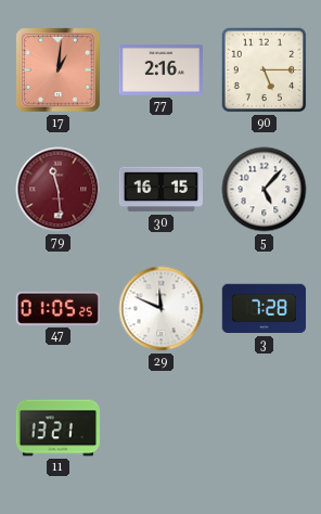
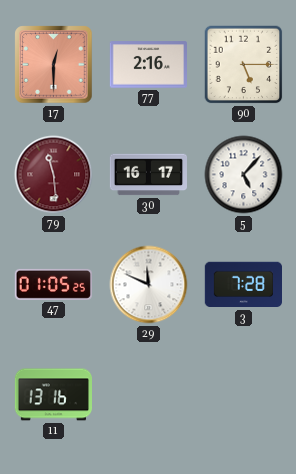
17: 1:01 -> 12:30 (54, 65)
30: 16:15 -> 16:17 (149, 175)
11: 13:21 -> 13:16 (53, 395)
